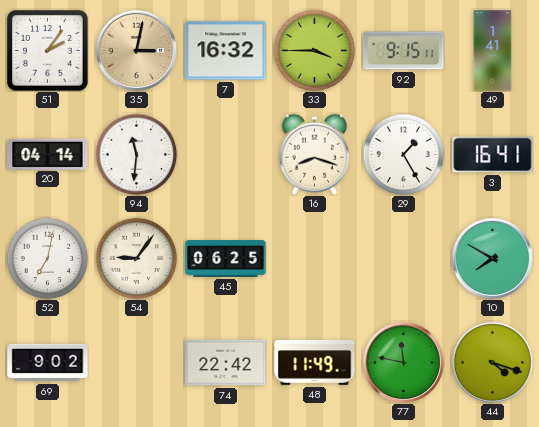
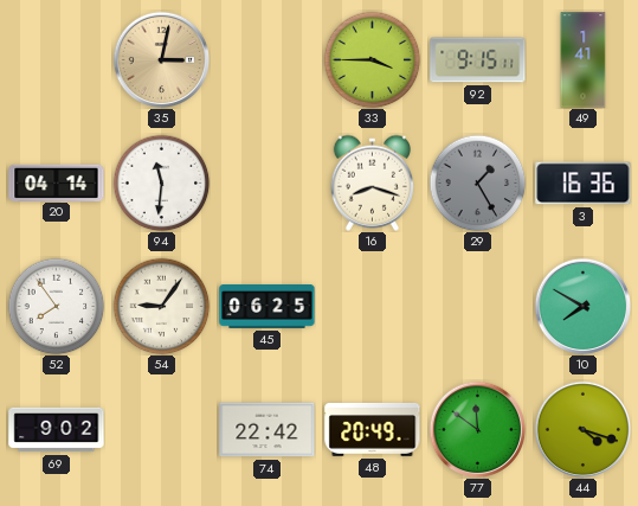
51: 2:06 -> none (48, 51)
7: 16:32 -> none (226, 51)
29 dial: white -> grey (477, 182)
3: 16:41 -> 16:36 (584, 184)
52: 7:02 -> 7:54 (56, 306)
48: 11:49 -> 20:49 (373, 430)
77: 11:47 -> 11:51 (477, 429)
